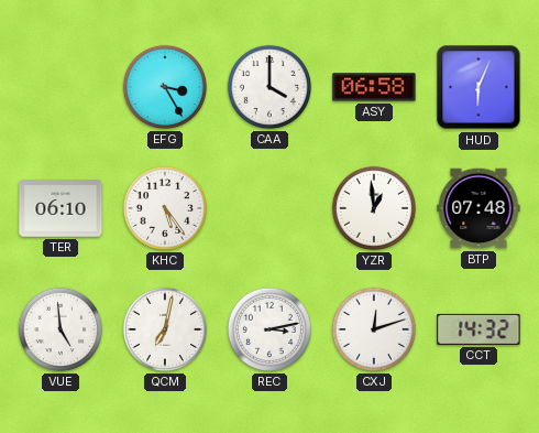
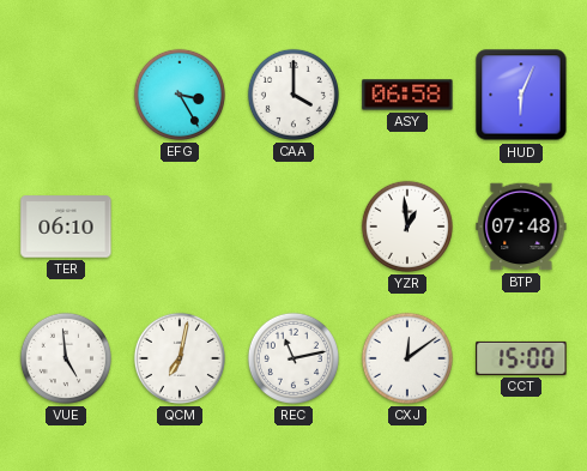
KHC: 5:24 -> none (165, 208)
REC: 3:13 -> 11:13 (293, 358)
CXJ: 12:12 -> 12:09 (407, 358)
CCT: 14:32 -> 15:00 (521, 358)
